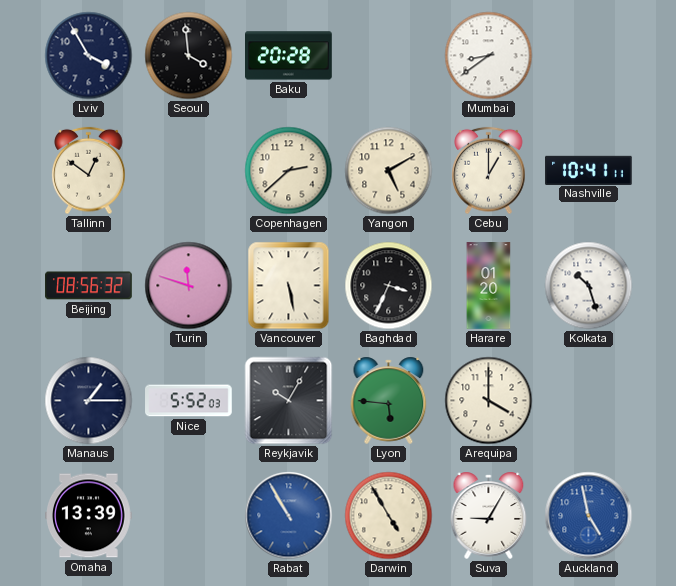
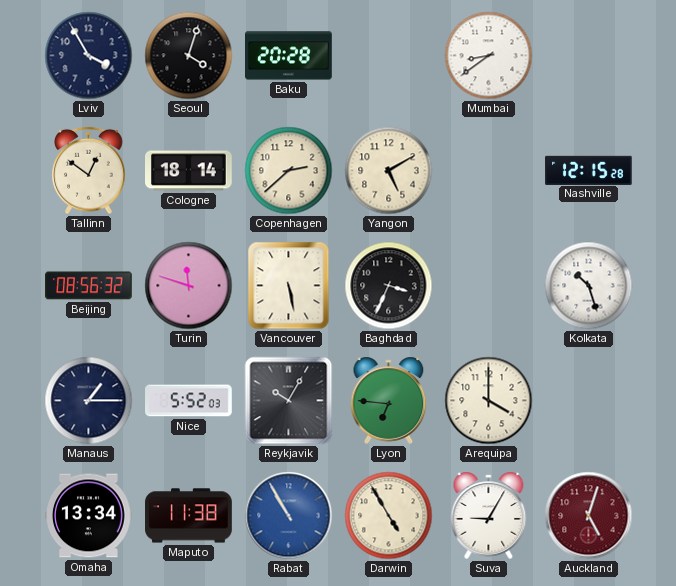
Seoul: 3:59 -> 4:03 (189, 56)
Cologne: none -> 18:14 (189, 171)
Cebu: 1:00 -> none (489, 171)
Nashville: 10:41 -> 12:15 (589, 170)
Harare: 01:20 -> none (489, 286)
Lyon: 5:46 -> 6:46 (389, 400)
Omaha: 13:39 -> 13:34 (89, 516)
Maputo: none -> 11:38 (189, 516)
Auckland: 4:58 -> 5:03 (589, 516)
Auckland dial: blue -> burgundy (589, 516)
